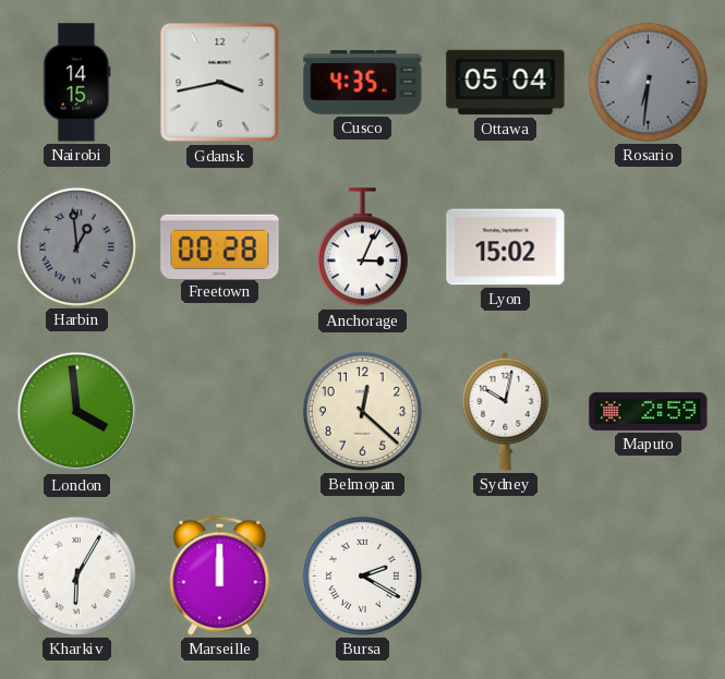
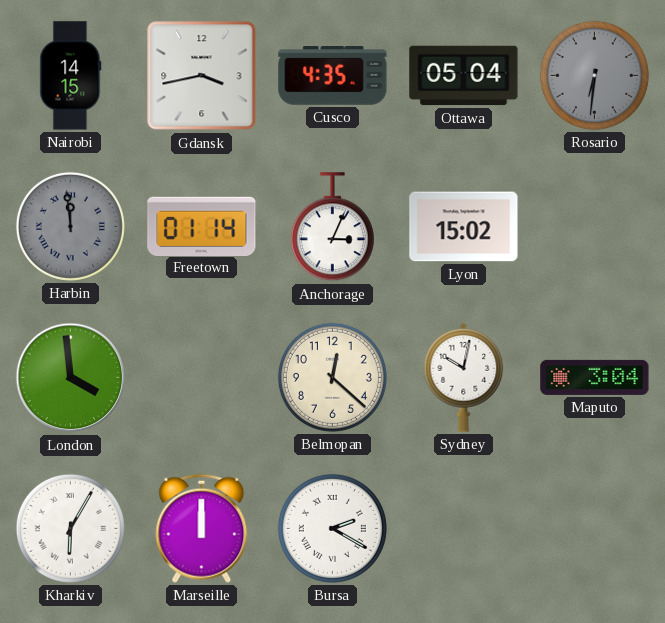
Harbin: 12:59 -> 11:59 (70, 226)
Freetown: 00:28 -> 01:14 (202, 226)
Maputo: 2:59 -> 3:04 (595, 377)
